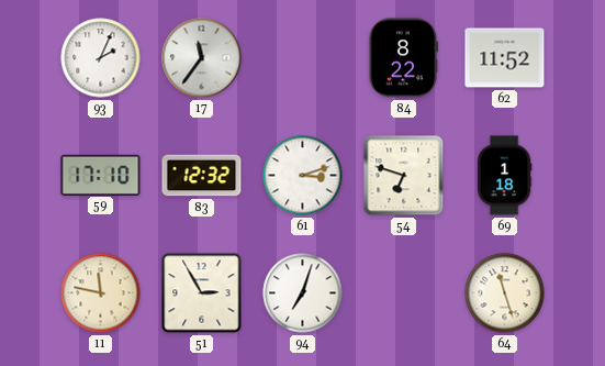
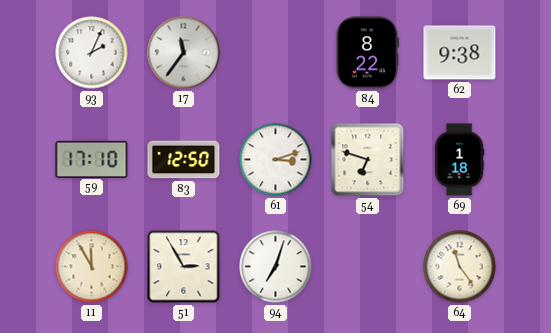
62: 11:52 -> 9:38 (460, 53)
83: 12:32 -> 12:50 (184, 160)
11: 11:47 -> 11:55 (92, 267)
64: 11:27 -> 11:24 (460, 267)
